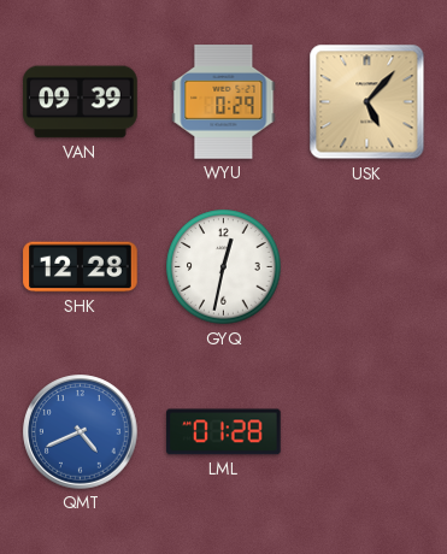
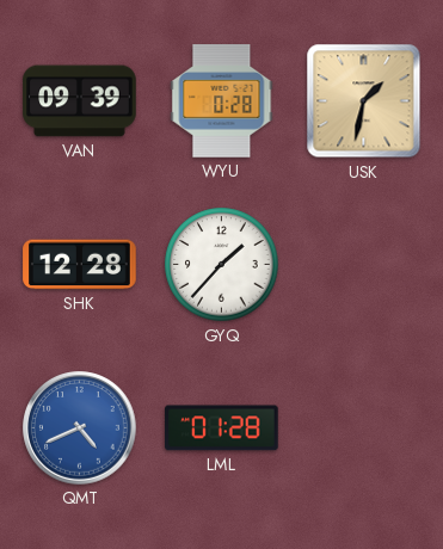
WYU: 0:29 -> 0:28 (222, 101)
USK: 5:07 -> 1:32 (364, 101)
GYQ: 12:32 -> 1:37 (222, 265)
